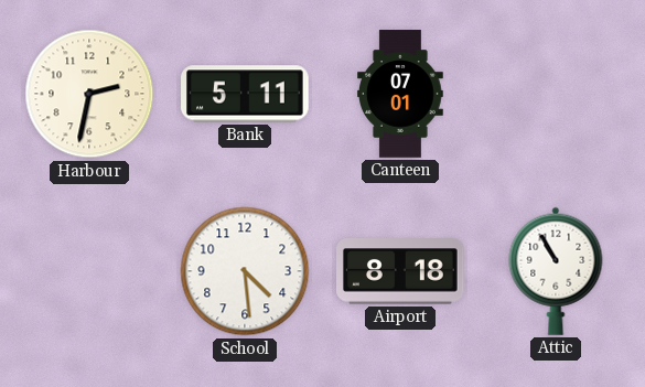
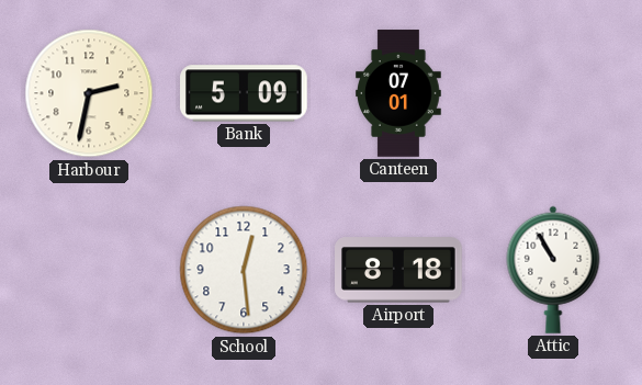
Bank: 5:11 -> 5:09 (245, 93)
School: 4:29 -> 12:29 (244, 270)
